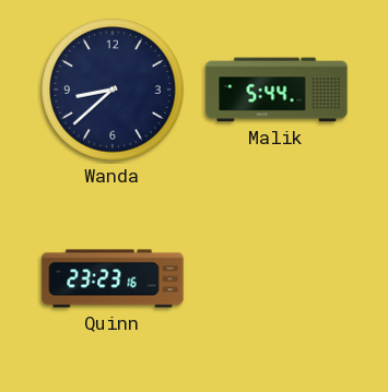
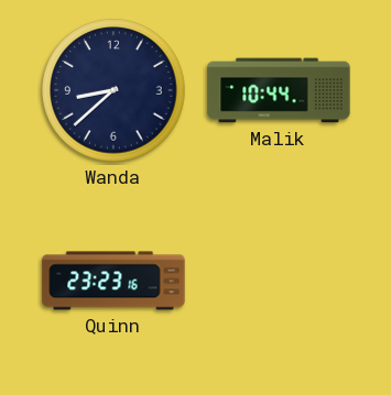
Malik: 5:44 -> 10:44 (279, 90)
